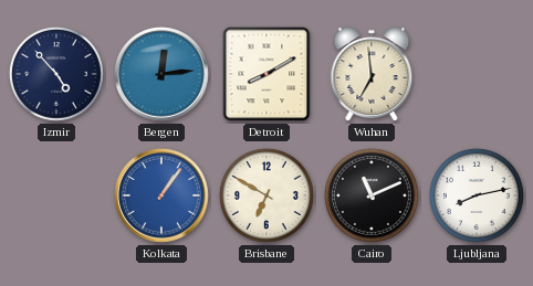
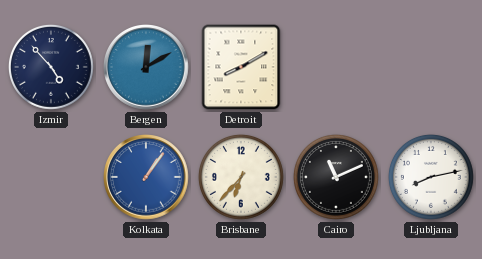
Bergen: 12:14 -> 12:10 (146, 67)
Wuhan: 6:59 -> none (372, 74)
Brisbane: 6:50 -> 6:37 (241, 177)
